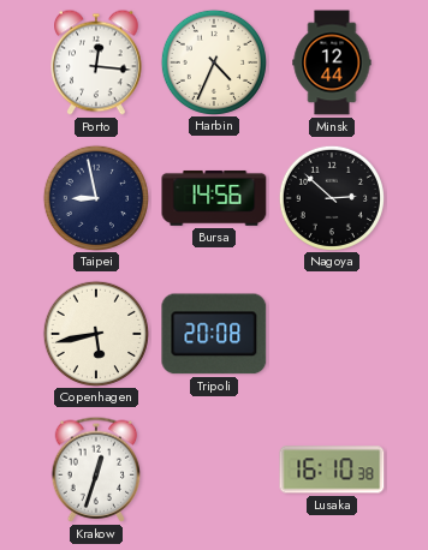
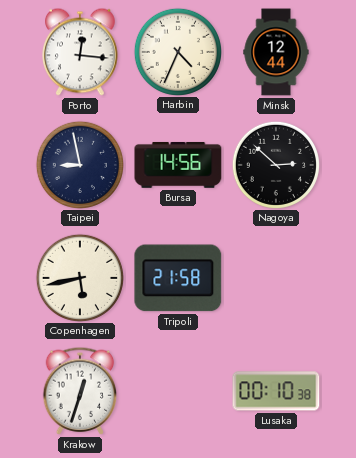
Tripoli: 20:08 -> 21:58 (178, 278)
Lusaka: 16:10 -> 00:10 (276, 391)
